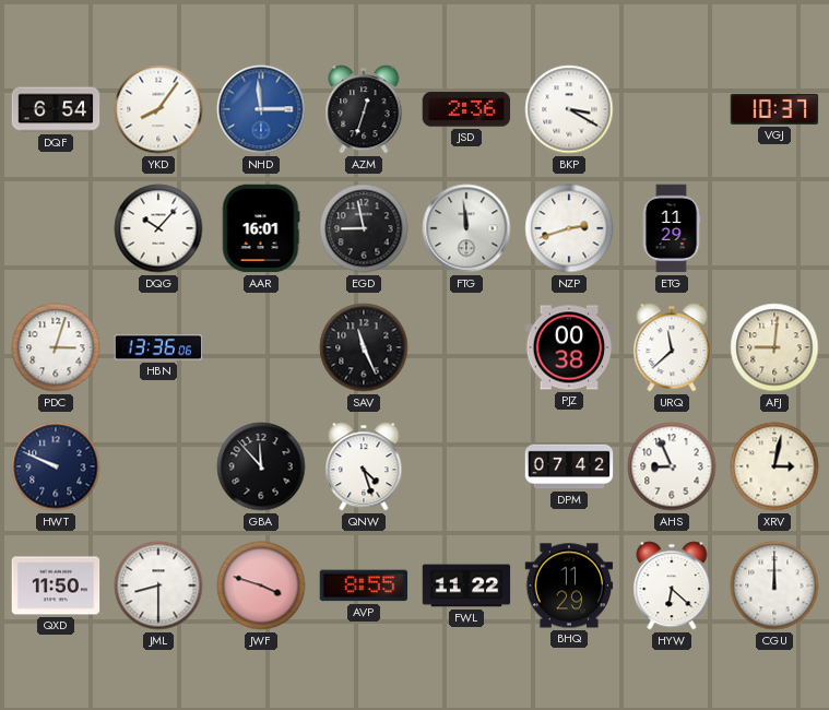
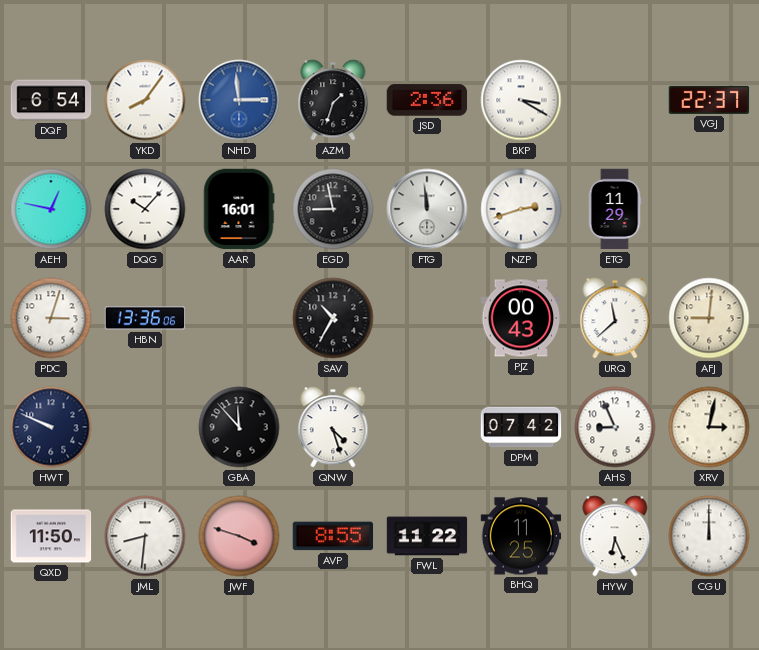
AZM: 12:33 -> 1:33 (333, 100)
VGJ: 10:37 -> 22:37 (709, 100)
AEH: none -> 12:47 (51, 209)
SAV: 11:26 -> 10:35 (333, 318)
PJZ: 00:38 -> 00:43 (521, 318)
JML: 8:30 -> 8:31 (145, 536)
BHQ: 11:29 -> 11:25 (521, 536)
HYW: 6:22 -> 6:26 (615, 536)
